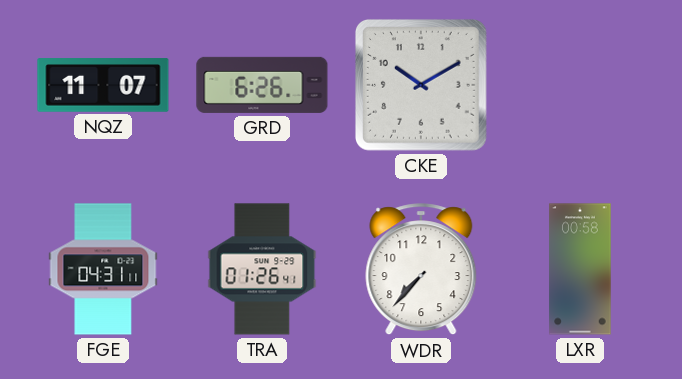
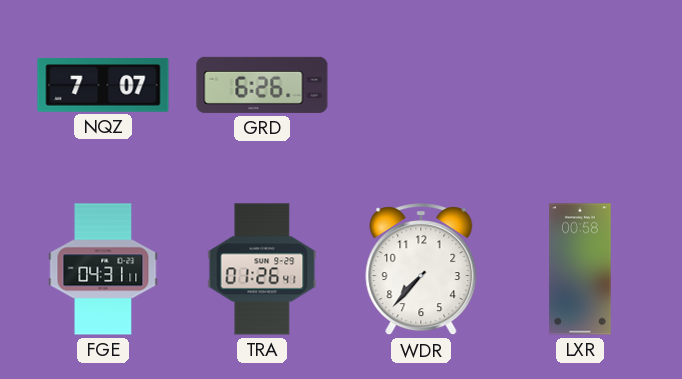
NQZ: 11:07 -> 7:07 (103, 85)
CKE: 10:10 -> none (421, 85)
